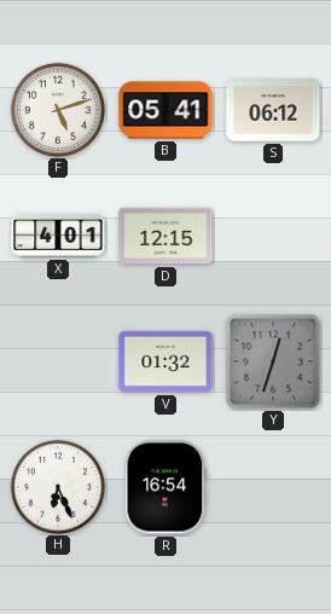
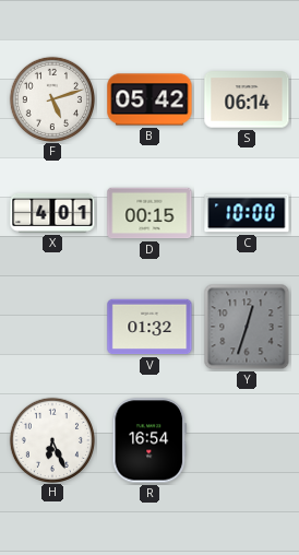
B: 05:41 -> 05:42 (149, 99)
S: 06:12 -> 06:14 (247, 99)
D: 12:15 -> 00:15 (149, 213)
C: none -> 10:00 (247, 213)
